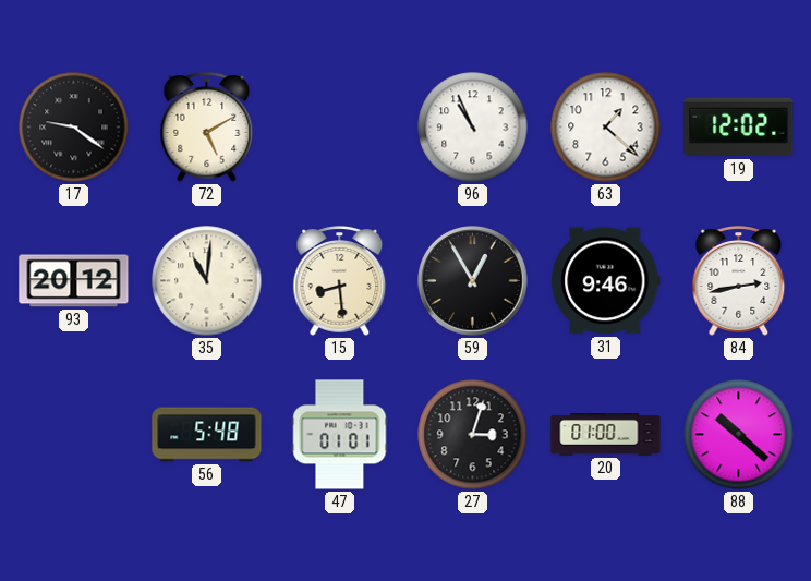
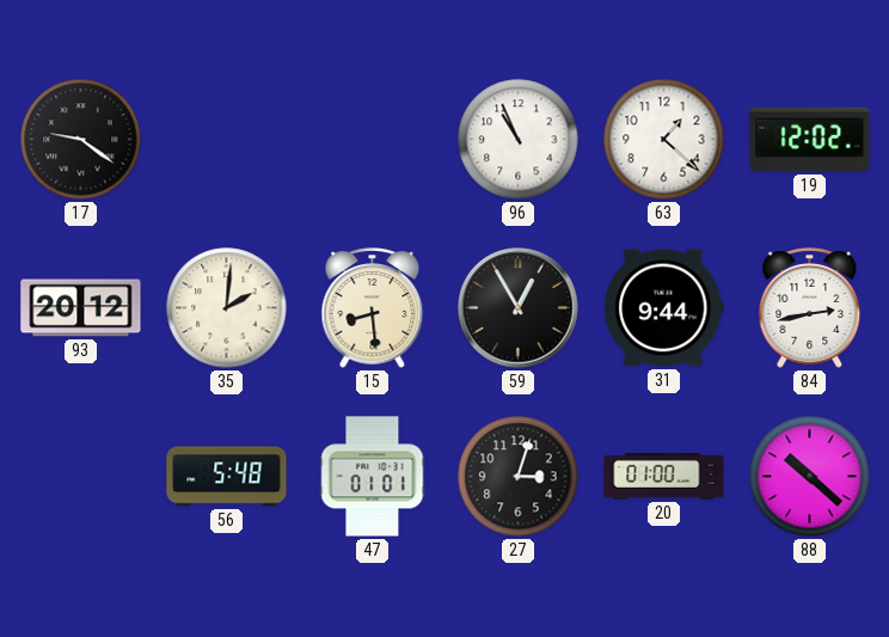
72: 5:10 -> none (207, 128)
35: 11:01 -> 2:01 (227, 308)
31: 9:46 -> 9:44 (664, 308)
